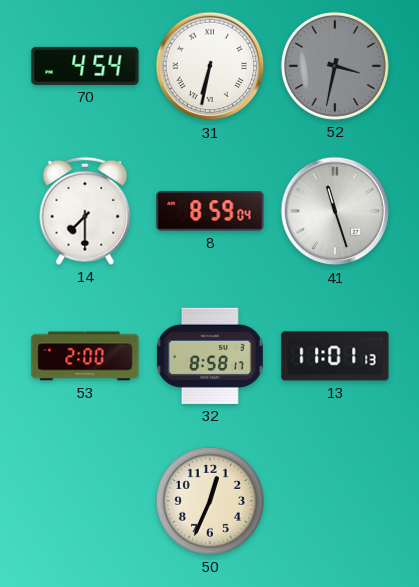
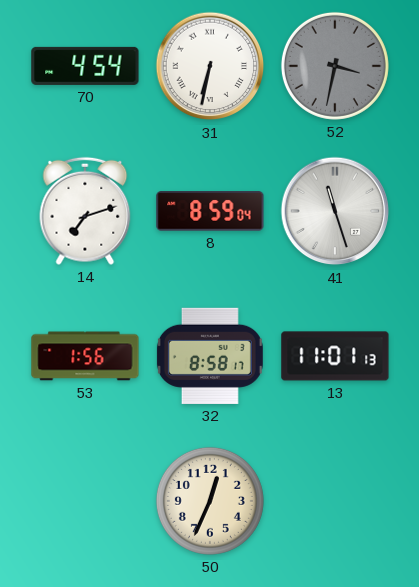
14: 7:30 -> 7:12 (85, 211)
53: 2:00 -> 1:56 (85, 356)
